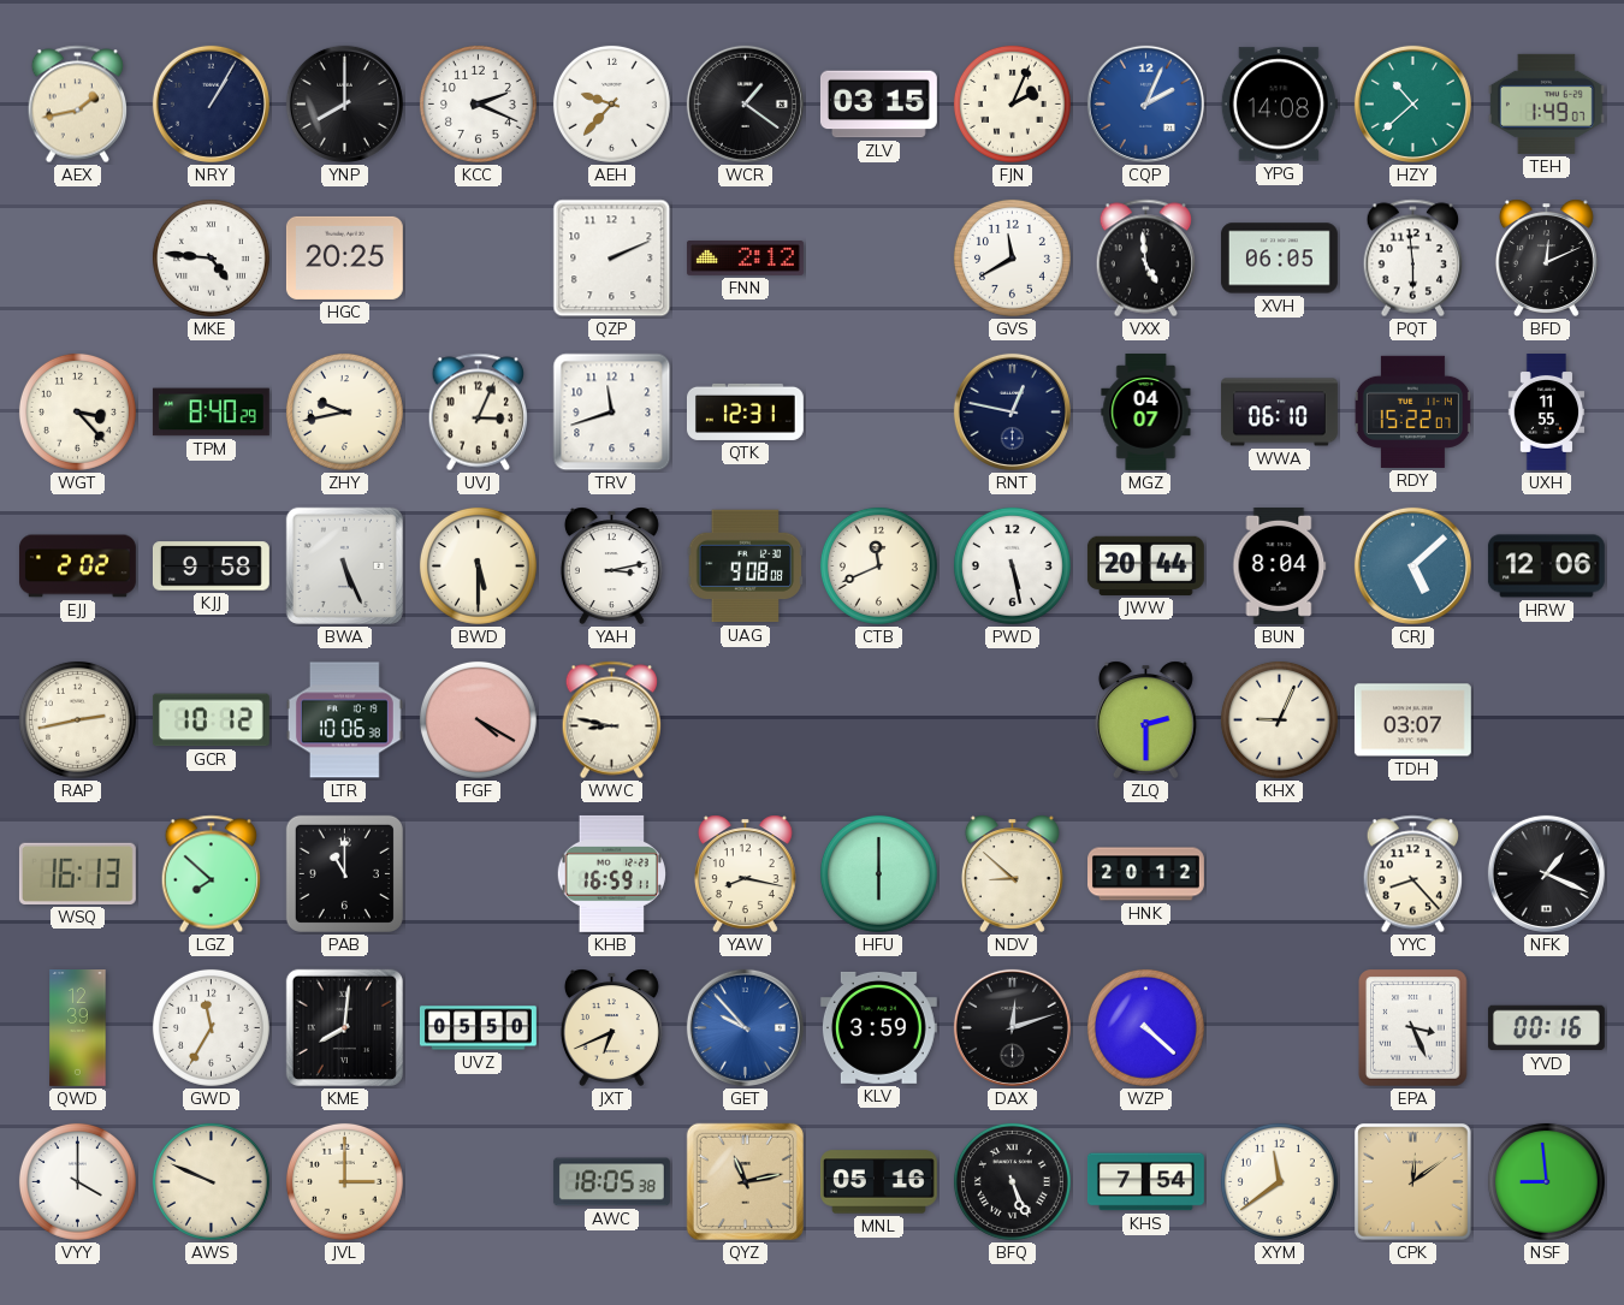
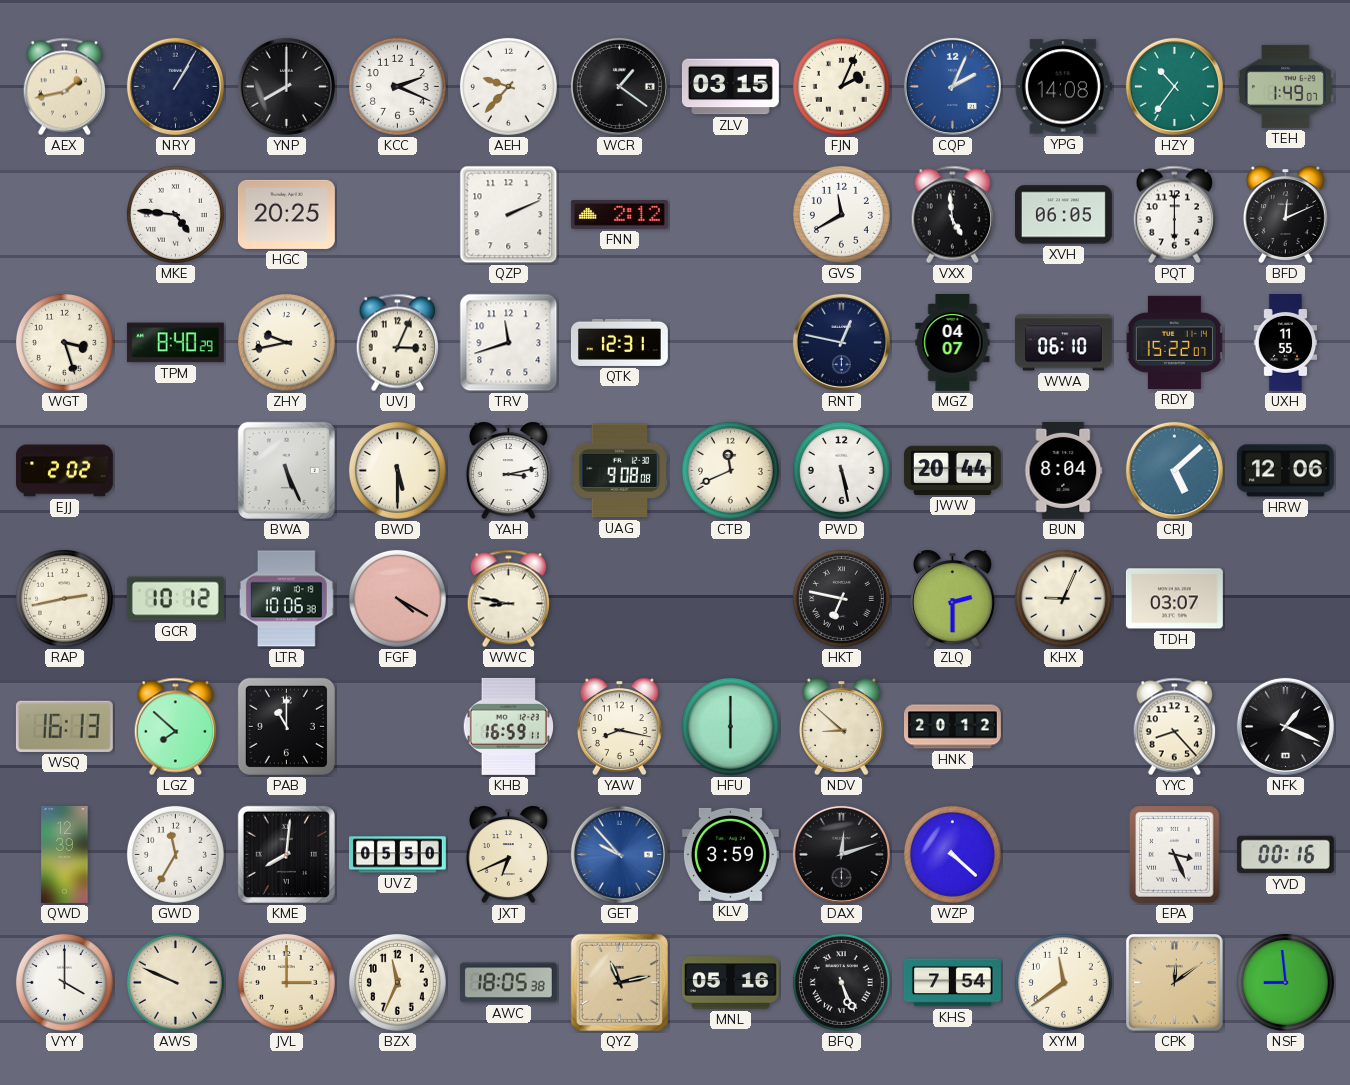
HZY: 10:38 -> 10:36 (1174, 86)
PQT: 5:59 -> 6:00 (1174, 215)
WGT: 3:23 -> 3:27 (64, 342)
KJJ: 9:58 -> none (211, 567)
HKT: none -> 6:47 (841, 598)
BZX: none -> 11:34 (397, 982)
